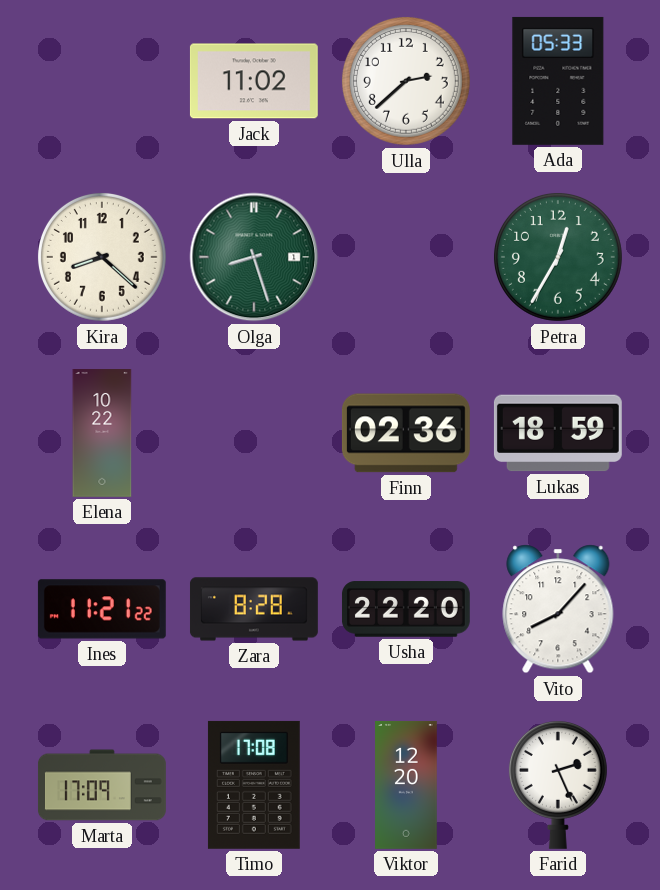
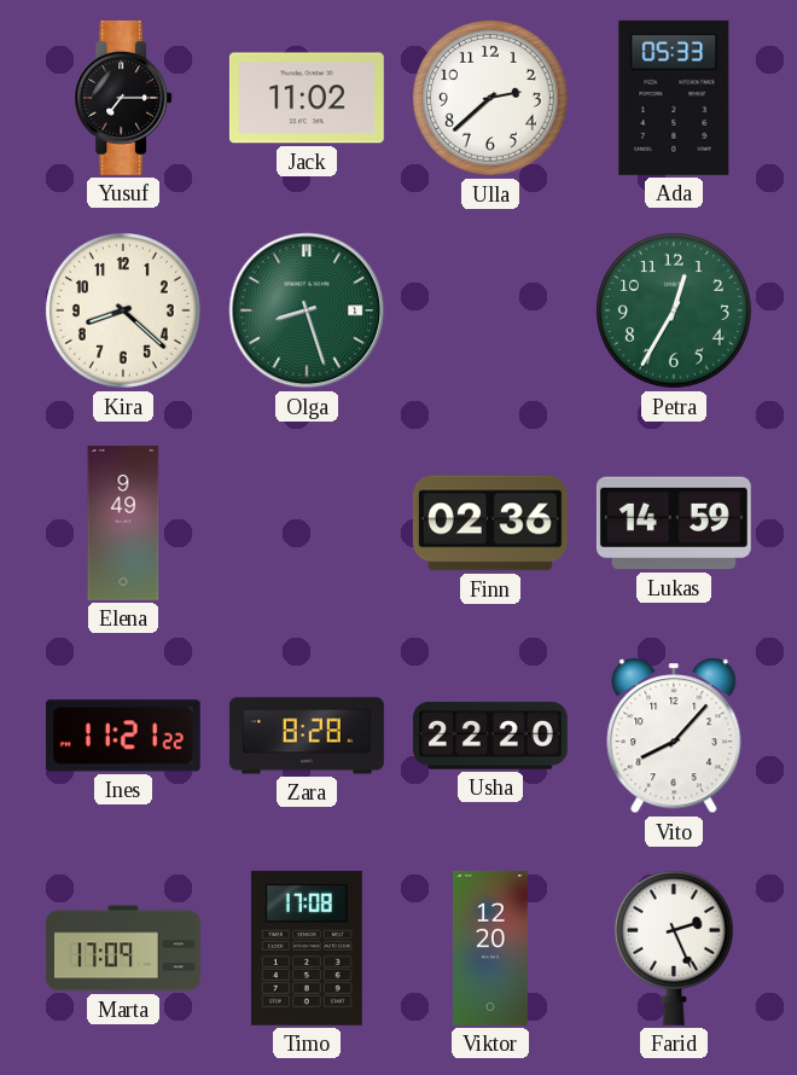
Yusuf: none -> 7:15 (123, 98)
Elena: 10:22 -> 9:49 (123, 524)
Lukas: 18:59 -> 14:59 (674, 523)
